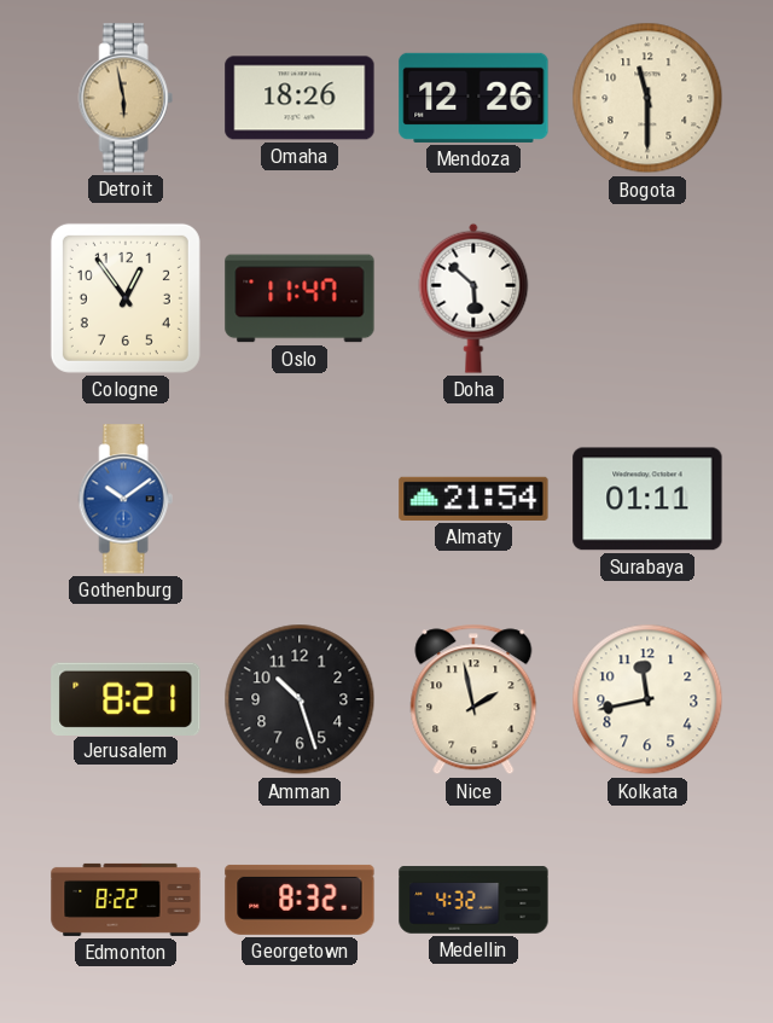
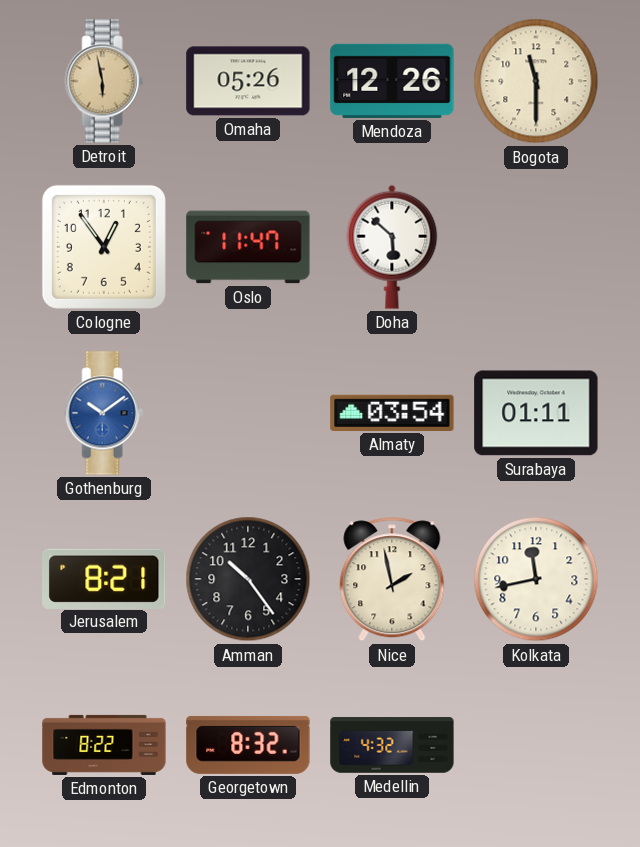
Omaha: 18:26 -> 05:26 (248, 81)
Almaty: 21:54 -> 03:54 (392, 413)
Amman: 10:27 -> 10:24 (248, 579)
